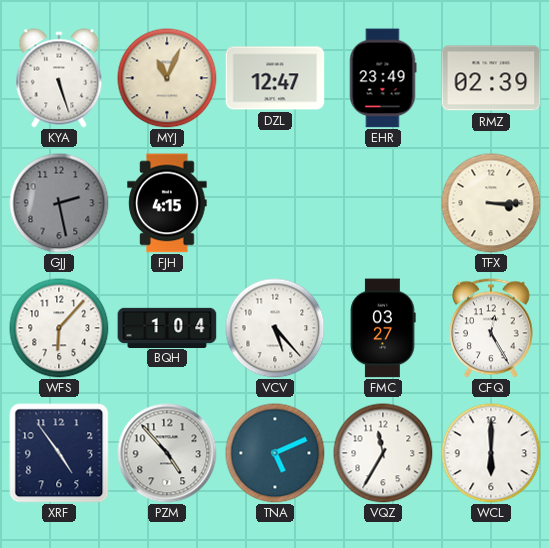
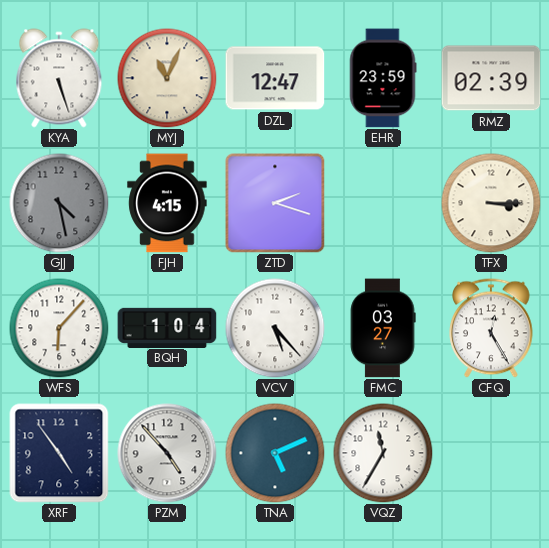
EHR: 23:49 -> 23:59 (383, 78)
GJJ: 2:28 -> 4:28 (59, 203)
ZTD: none -> 2:18 (275, 203)
WCL: 6:00 -> none (491, 453)
